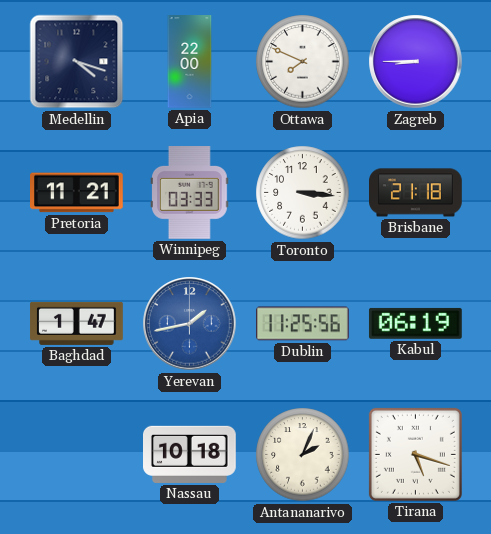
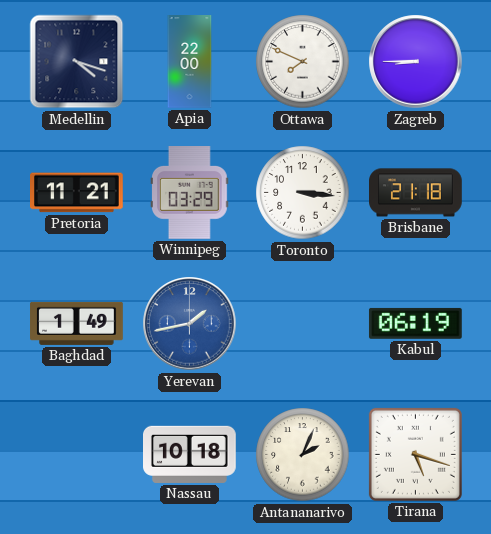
Winnipeg: 03:33 -> 03:29 (190, 193)
Baghdad: 1:47 -> 1:49 (77, 323)
Dublin: 11:25 -> none (303, 324)
